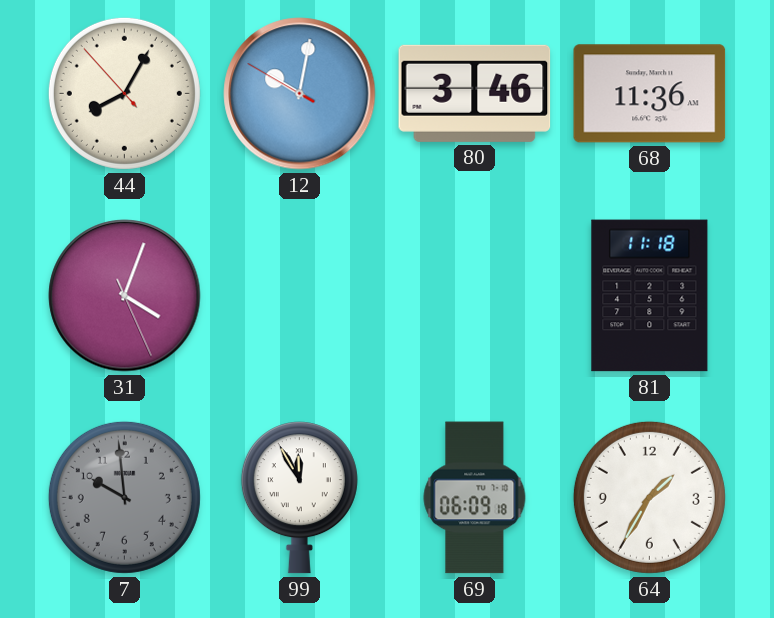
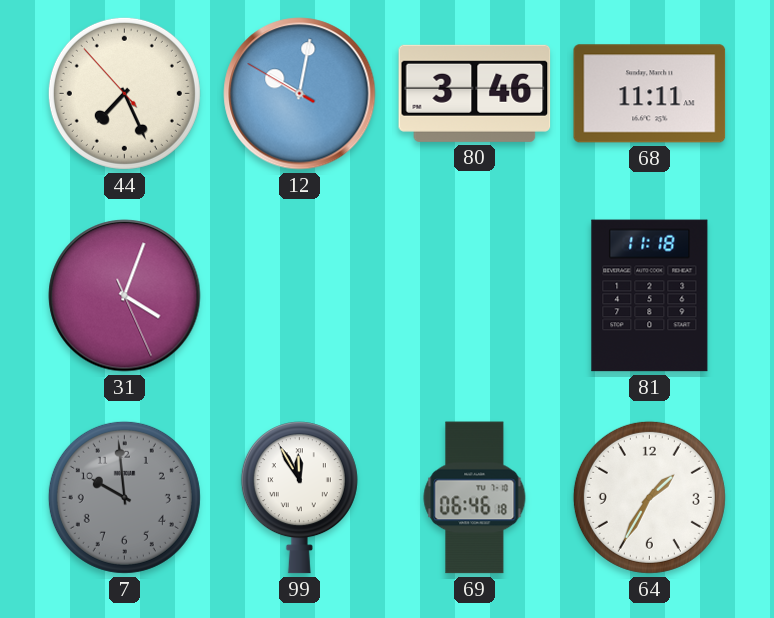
44: 8:04 -> 7:25 (124, 93)
68: 11:36 -> 11:11 (650, 94)
69: 06:09 -> 06:46 (475, 498)
